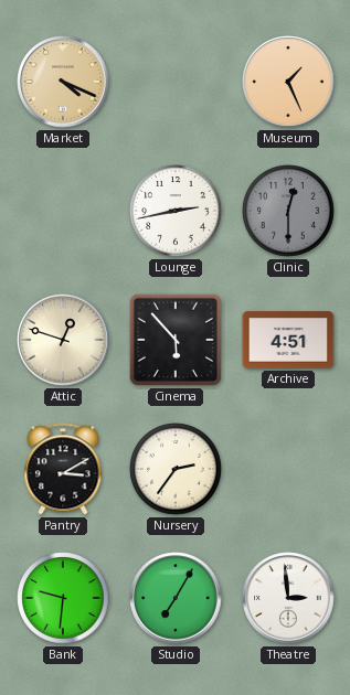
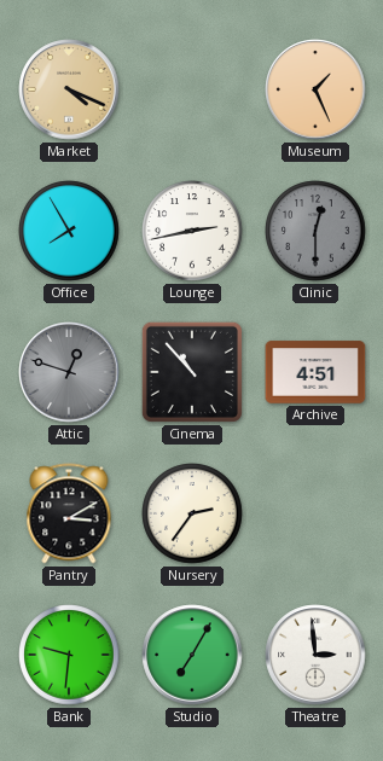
Office: none -> 7:55 (69, 231)
Attic dial: cream -> grey (69, 372)
Cinema: 5:53 -> 10:53 (192, 372)
